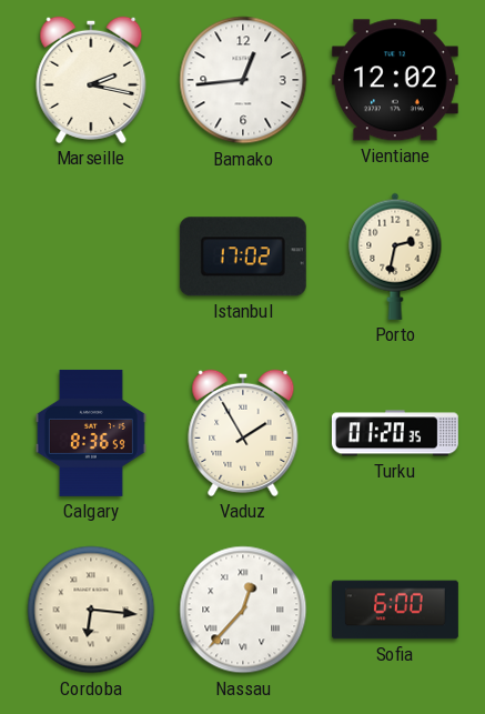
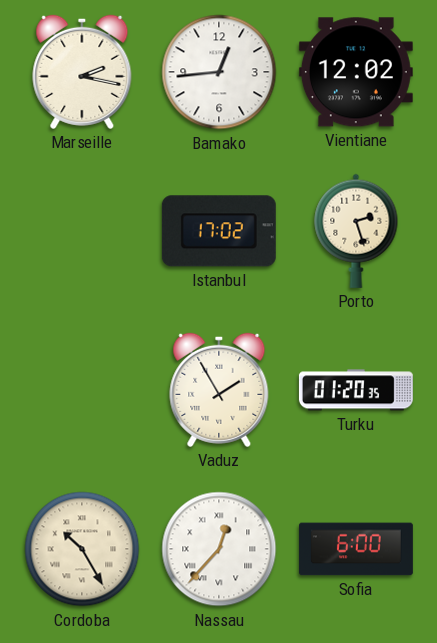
Porto: 2:32 -> 2:27 (356, 231)
Calgary: 8:36 -> none (91, 433)
Cordoba: 6:16 -> 10:25 (82, 549)
